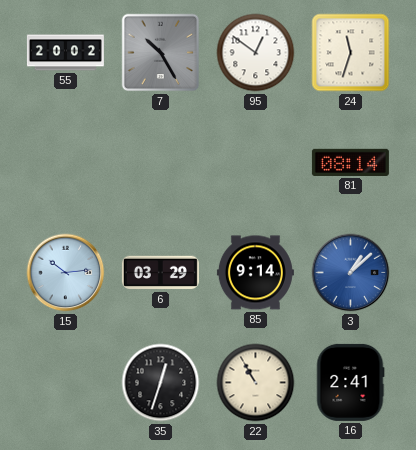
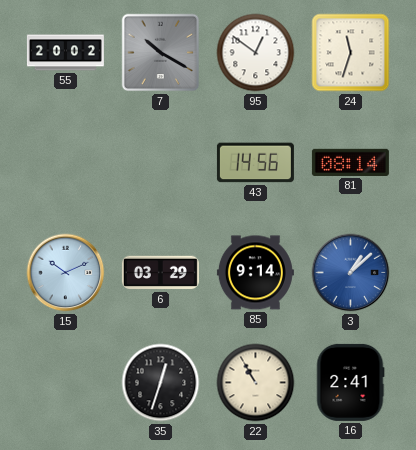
7: 10:25 -> 10:20 (161, 53)
43: none -> 14:56 (255, 163)
15: 10:14 -> 10:11 (66, 273)
